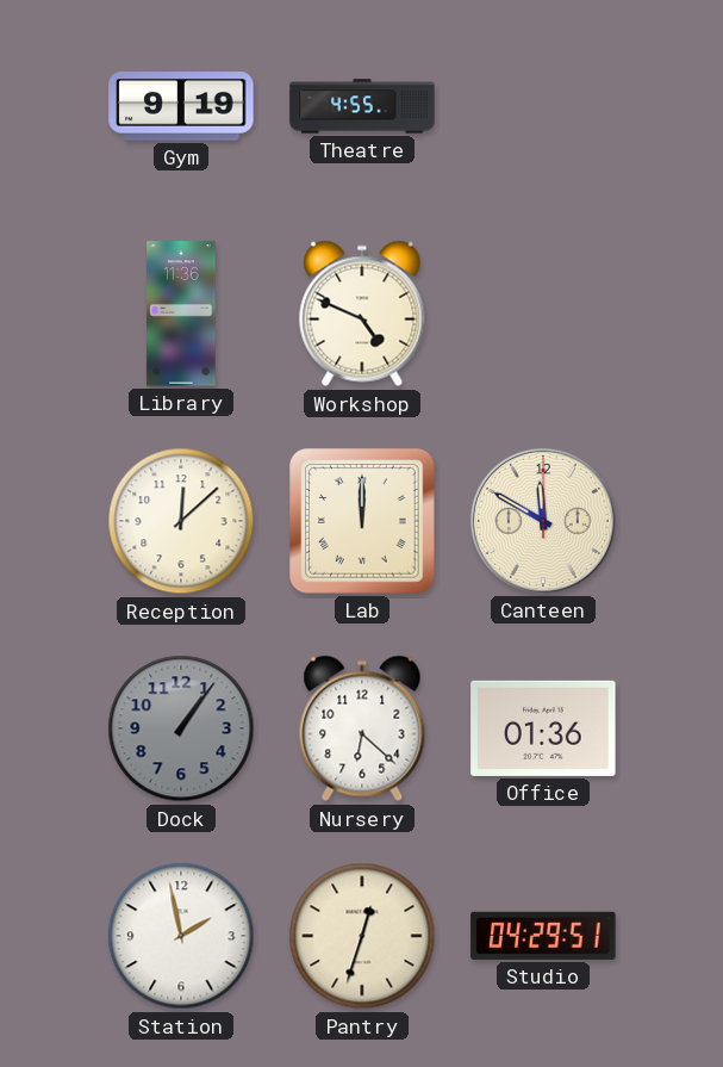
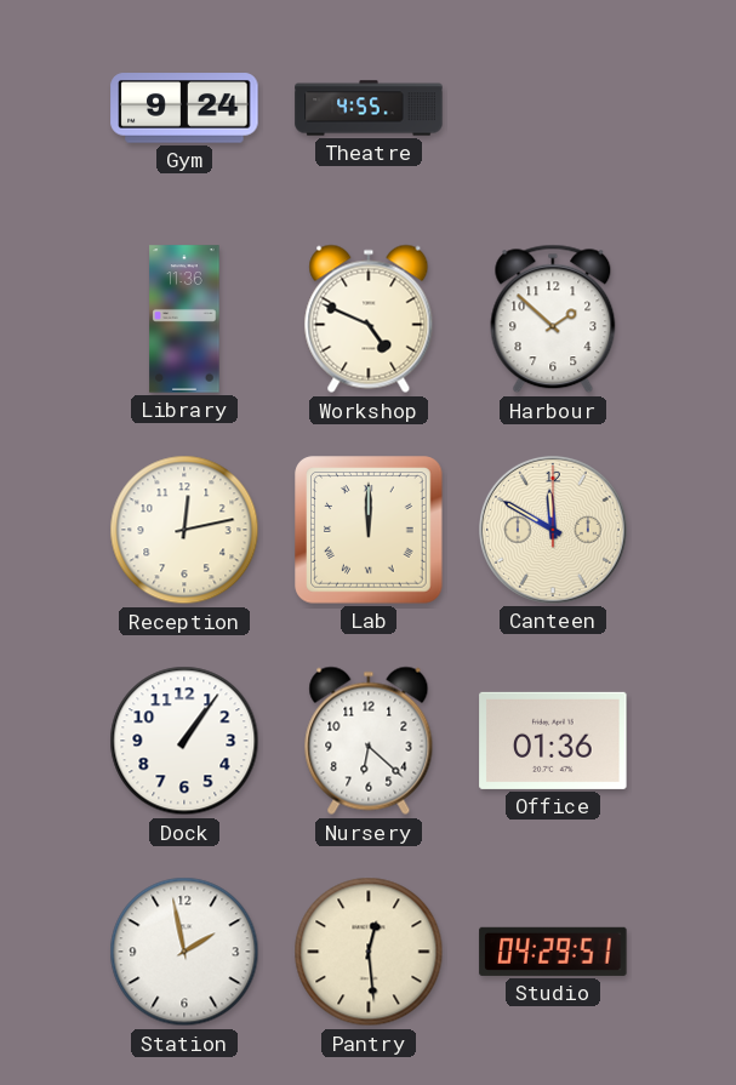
Gym: 9:19 -> 9:24 (184, 108)
Harbour: none -> 1:52 (553, 319)
Reception: 12:08 -> 12:13 (184, 530)
Dock dial: grey -> white (184, 741)
Pantry: 12:33 -> 12:29 (369, 952)
